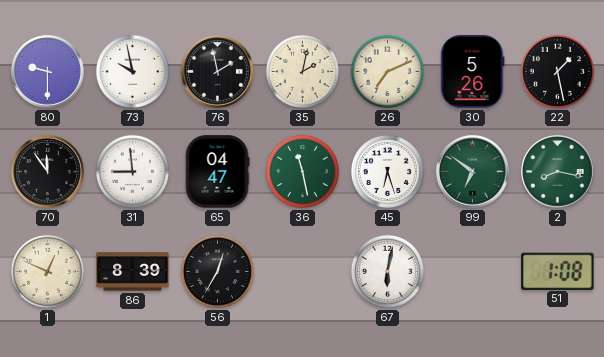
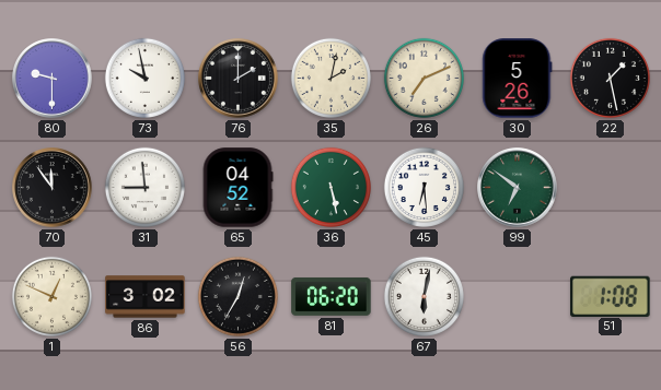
76: 1:58 -> 2:00 (239, 79)
65: 04:47 -> 04:52 (237, 188)
36: 11:28 -> 5:28 (330, 187)
45: 6:27 -> 6:29 (424, 187)
2: 8:17 -> none (558, 172)
86: 8:39 -> 3:02 (146, 297)
81: none -> 06:20 (332, 296)
